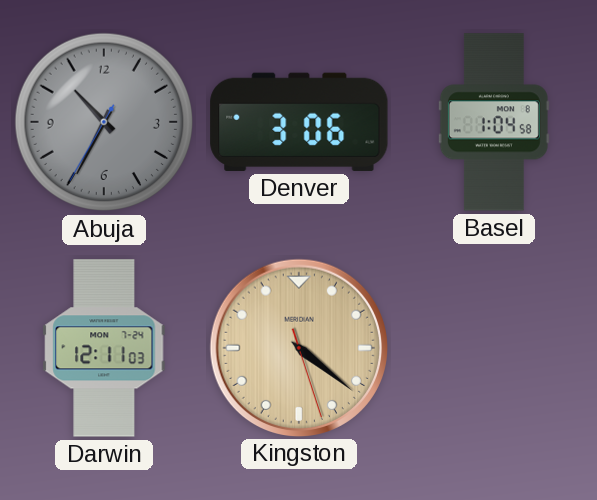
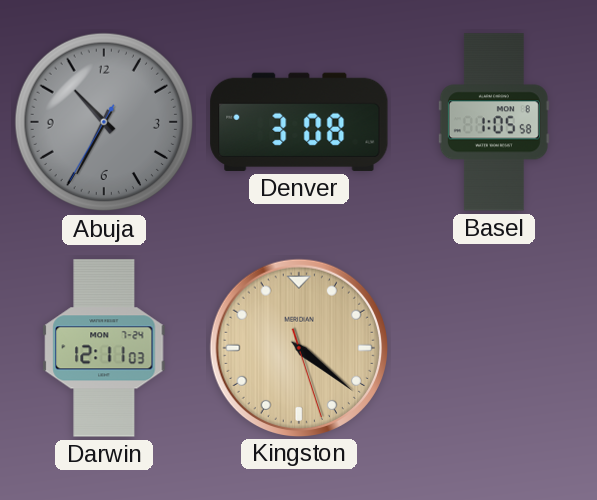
Denver: 3:06 -> 3:08 (299, 122)
Basel: 1:04 -> 1:05 (494, 122)
